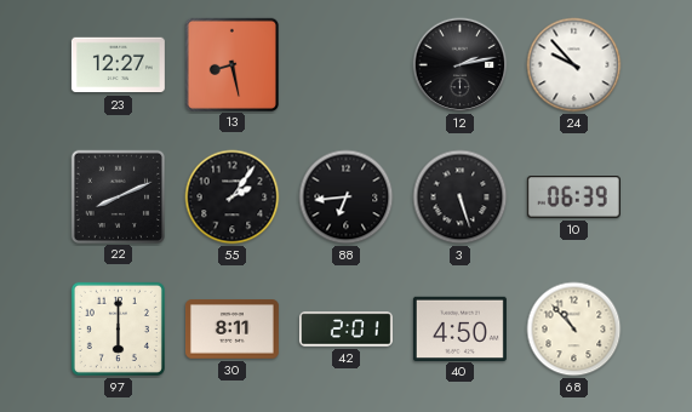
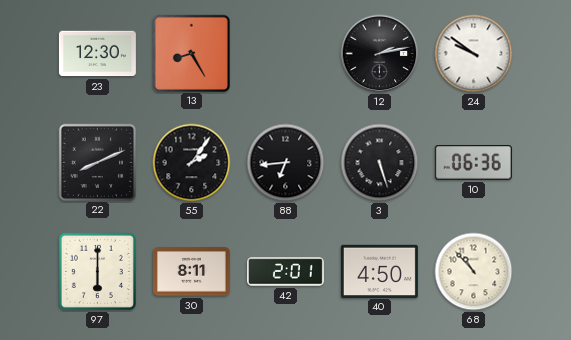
23: 12:27 -> 12:30 (97, 54)
13: 8:28 -> 8:25 (191, 53)
24: 9:53 -> 9:51 (474, 54)
10: 06:39 -> 06:36 (473, 163)
